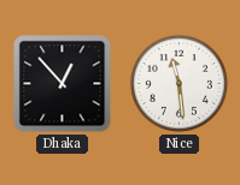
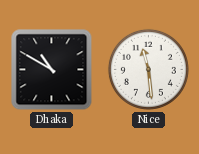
Dhaka: 12:53 -> 10:50 (52, 70)
